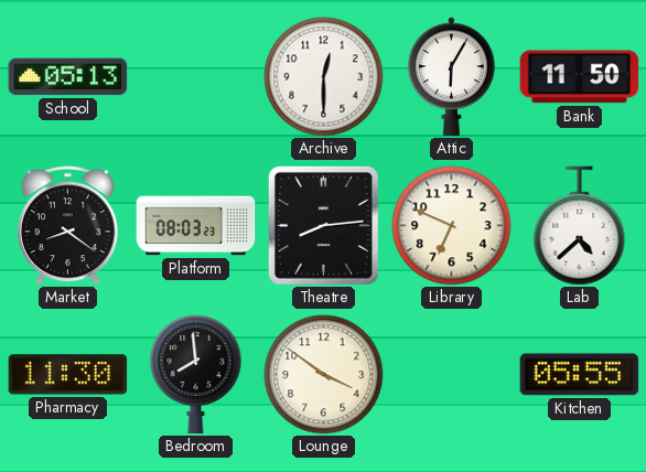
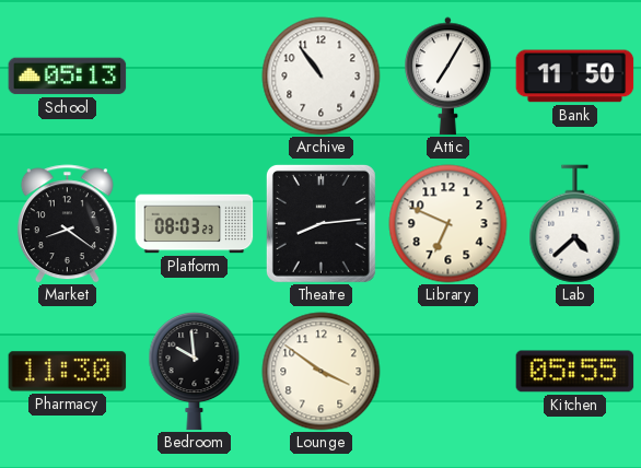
Archive: 12:30 -> 10:54 (322, 77)
Attic: 6:05 -> 7:05 (448, 77)
Bedroom: 7:59 -> 9:59 (195, 372)
